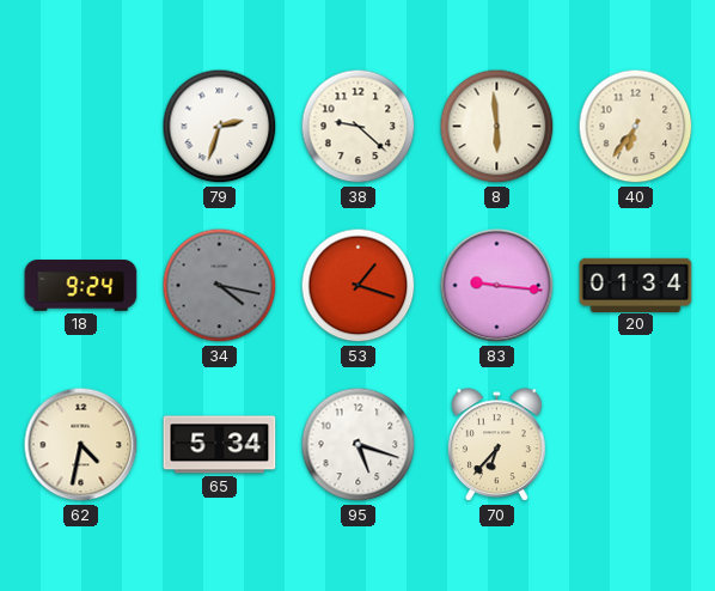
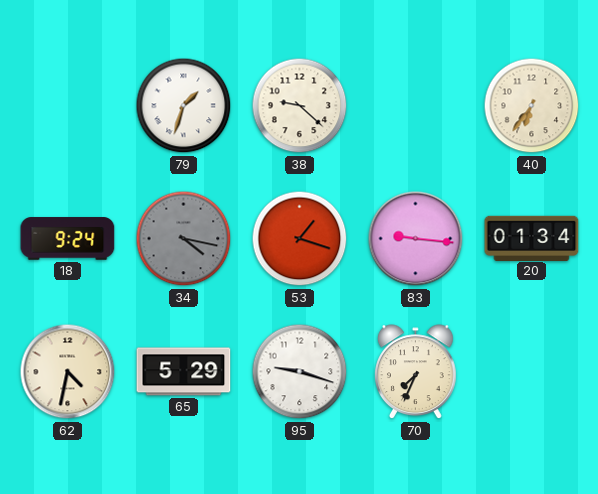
79: 2:33 -> 1:33 (184, 106)
8: 5:59 -> none (497, 127)
65: 5:34 -> 5:29 (184, 372)
95: 5:18 -> 9:18 (300, 372)
70: 6:37 -> 7:34 (416, 372)
